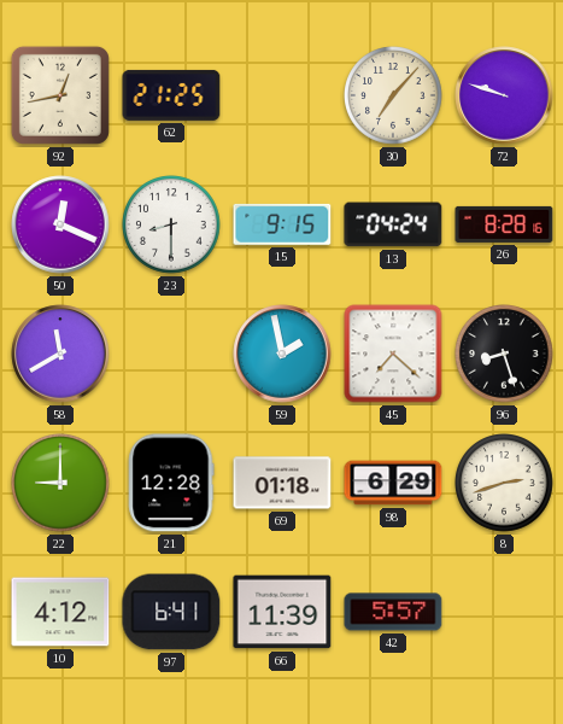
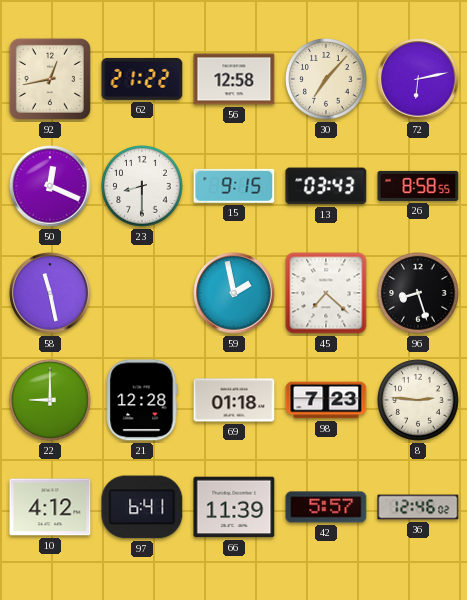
62: 21:25 -> 21:22 (142, 79)
56: none -> 12:58 (234, 79)
72: 9:48 -> 6:13 (418, 79)
13: 04:24 -> 03:43 (326, 186)
26: 8:28 -> 8:58 (418, 186)
58: 11:40 -> 11:28 (50, 293)
98: 6:29 -> 7:23 (326, 400)
8: 2:42 -> 2:46 (418, 400)
36: none -> 12:46 (418, 507)
